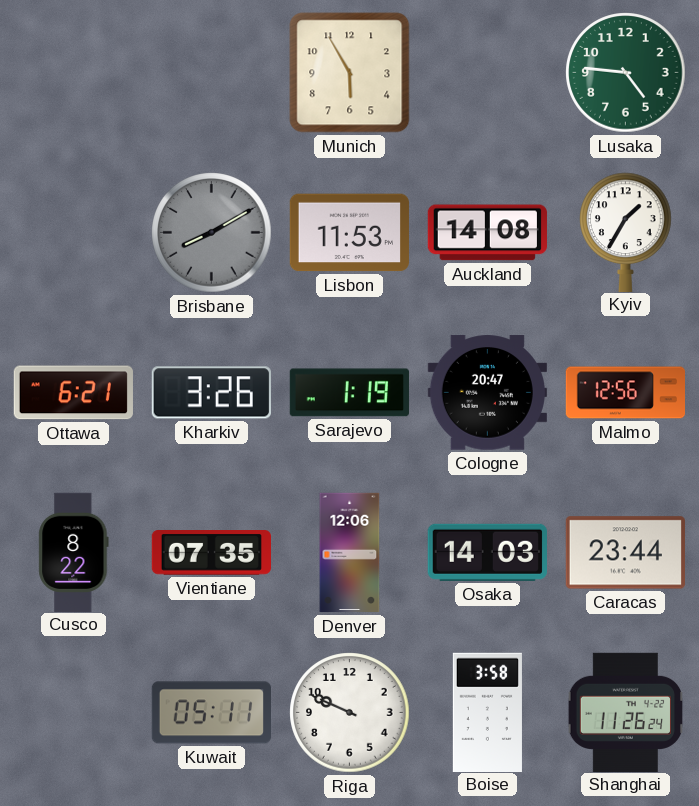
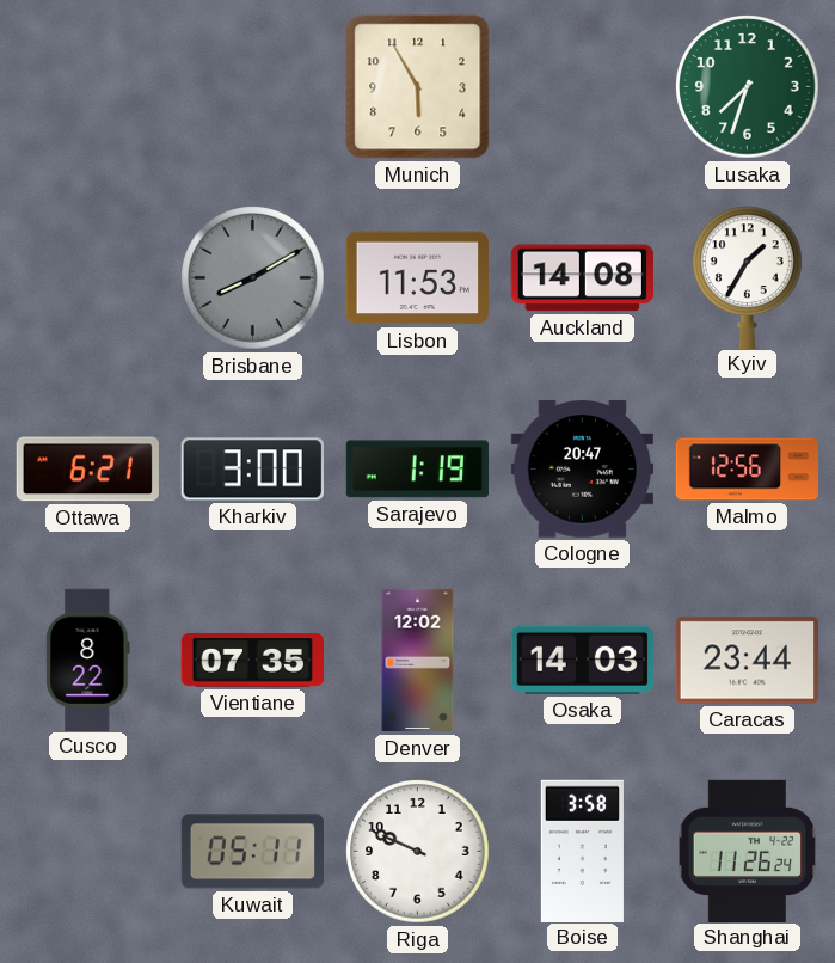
Lusaka: 4:46 -> 7:33 (748, 87)
Kharkiv: 3:26 -> 3:00 (252, 470)
Denver: 12:06 -> 12:02 (418, 661)
